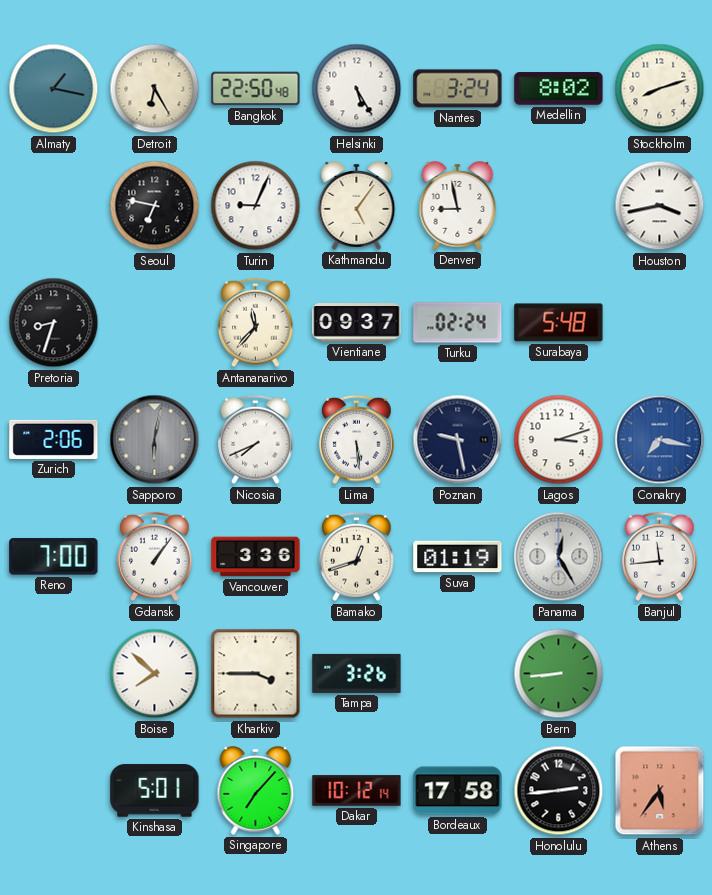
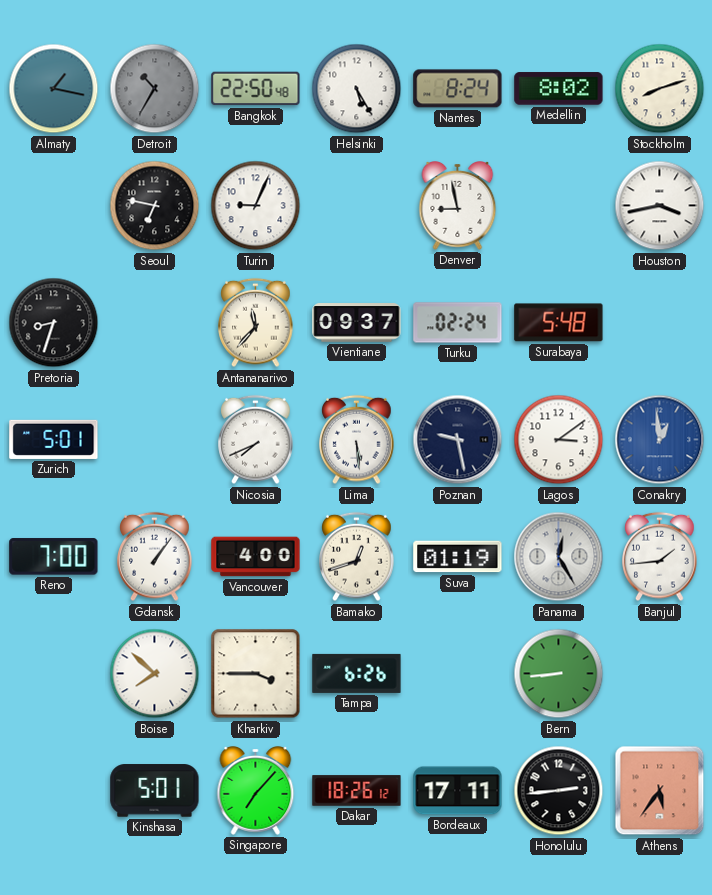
Detroit: 6:25 -> 10:35 (155, 89)
Detroit dial: cream -> grey (155, 89)
Nantes: 3:24 -> 8:24 (458, 89)
Kathmandu: 5:06 -> none (357, 206)
Zurich: 2:06 -> 5:01 (54, 439)
Sapporo: 6:02 -> none (155, 440)
Lagos: 3:12 -> 3:09 (559, 440)
Conakry: 7:17 -> 12:59 (660, 440)
Vancouver: 3:36 -> 4:00 (256, 557)
Banjul: 11:44 -> 1:44 (660, 557)
Tampa: 3:26 -> 6:26 (357, 673)
Dakar: 10:12 -> 18:26 (357, 791)
Bordeaux: 17:58 -> 17:11 (458, 791)
